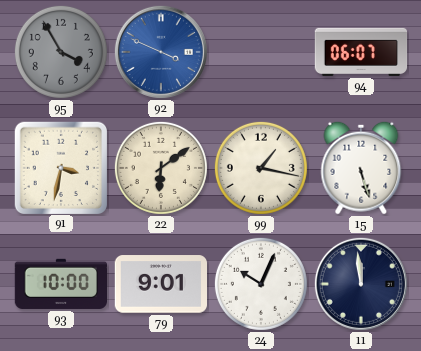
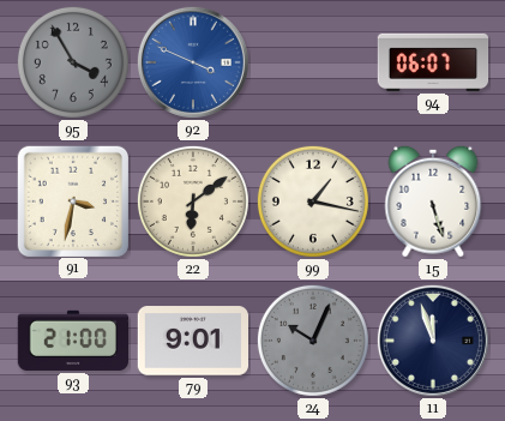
93: 10:00 -> 21:00 (72, 341)
24 dial: white -> grey (313, 341)
11: 11:59 -> 11:57 (433, 341)
